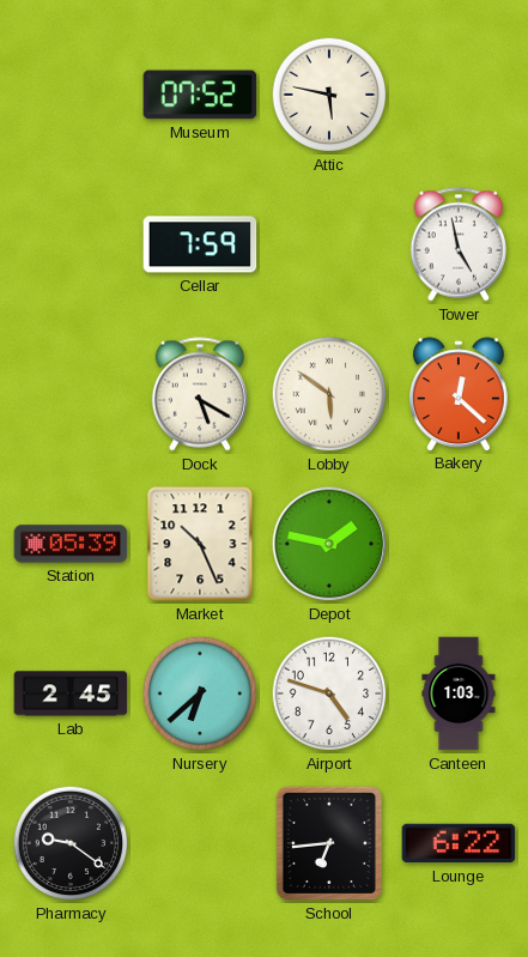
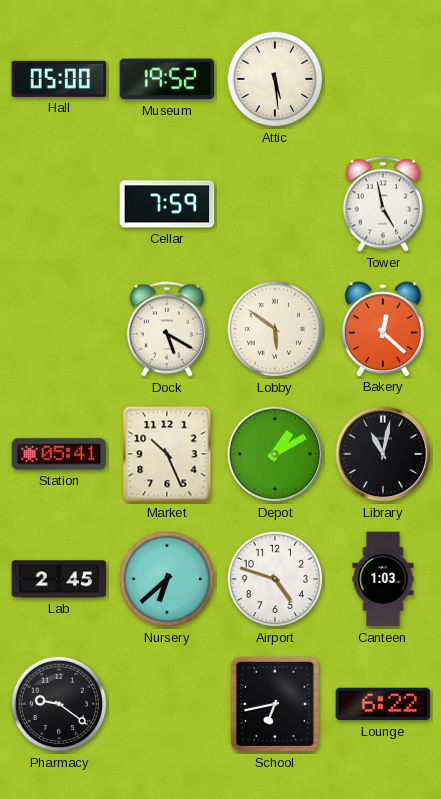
Hall: none -> 05:00 (59, 79)
Museum: 07:52 -> 19:52 (167, 79)
Attic: 5:47 -> 5:29 (275, 79)
Station: 05:39 -> 05:41 (59, 454)
Depot: 1:47 -> 1:10 (275, 454)
Library: none -> 11:02 (383, 454)
School: 6:44 -> 6:43 (275, 704)
